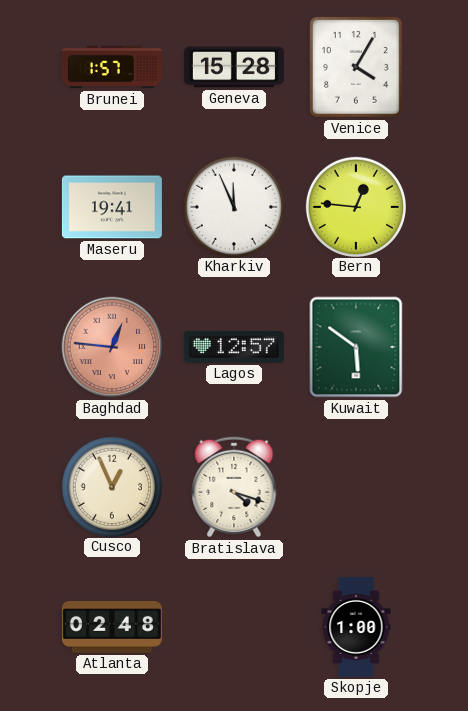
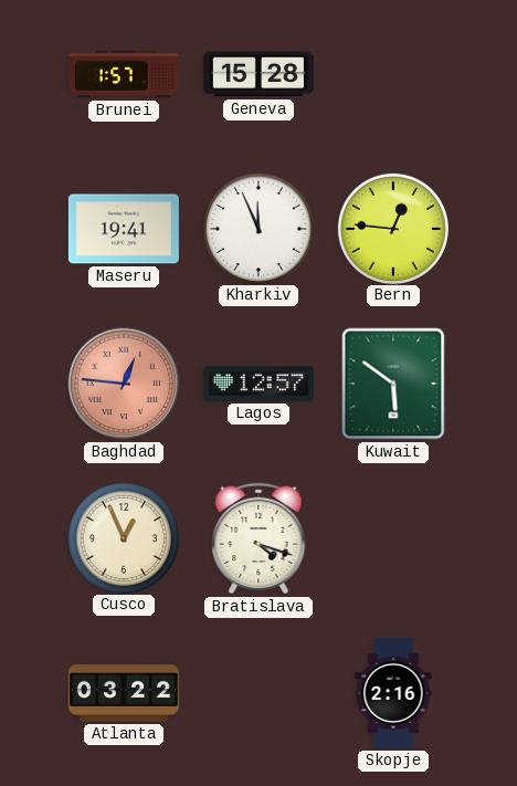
Venice: 4:05 -> none (357, 67)
Atlanta: 02:48 -> 03:22 (124, 694)
Skopje: 1:00 -> 2:16 (393, 693)
